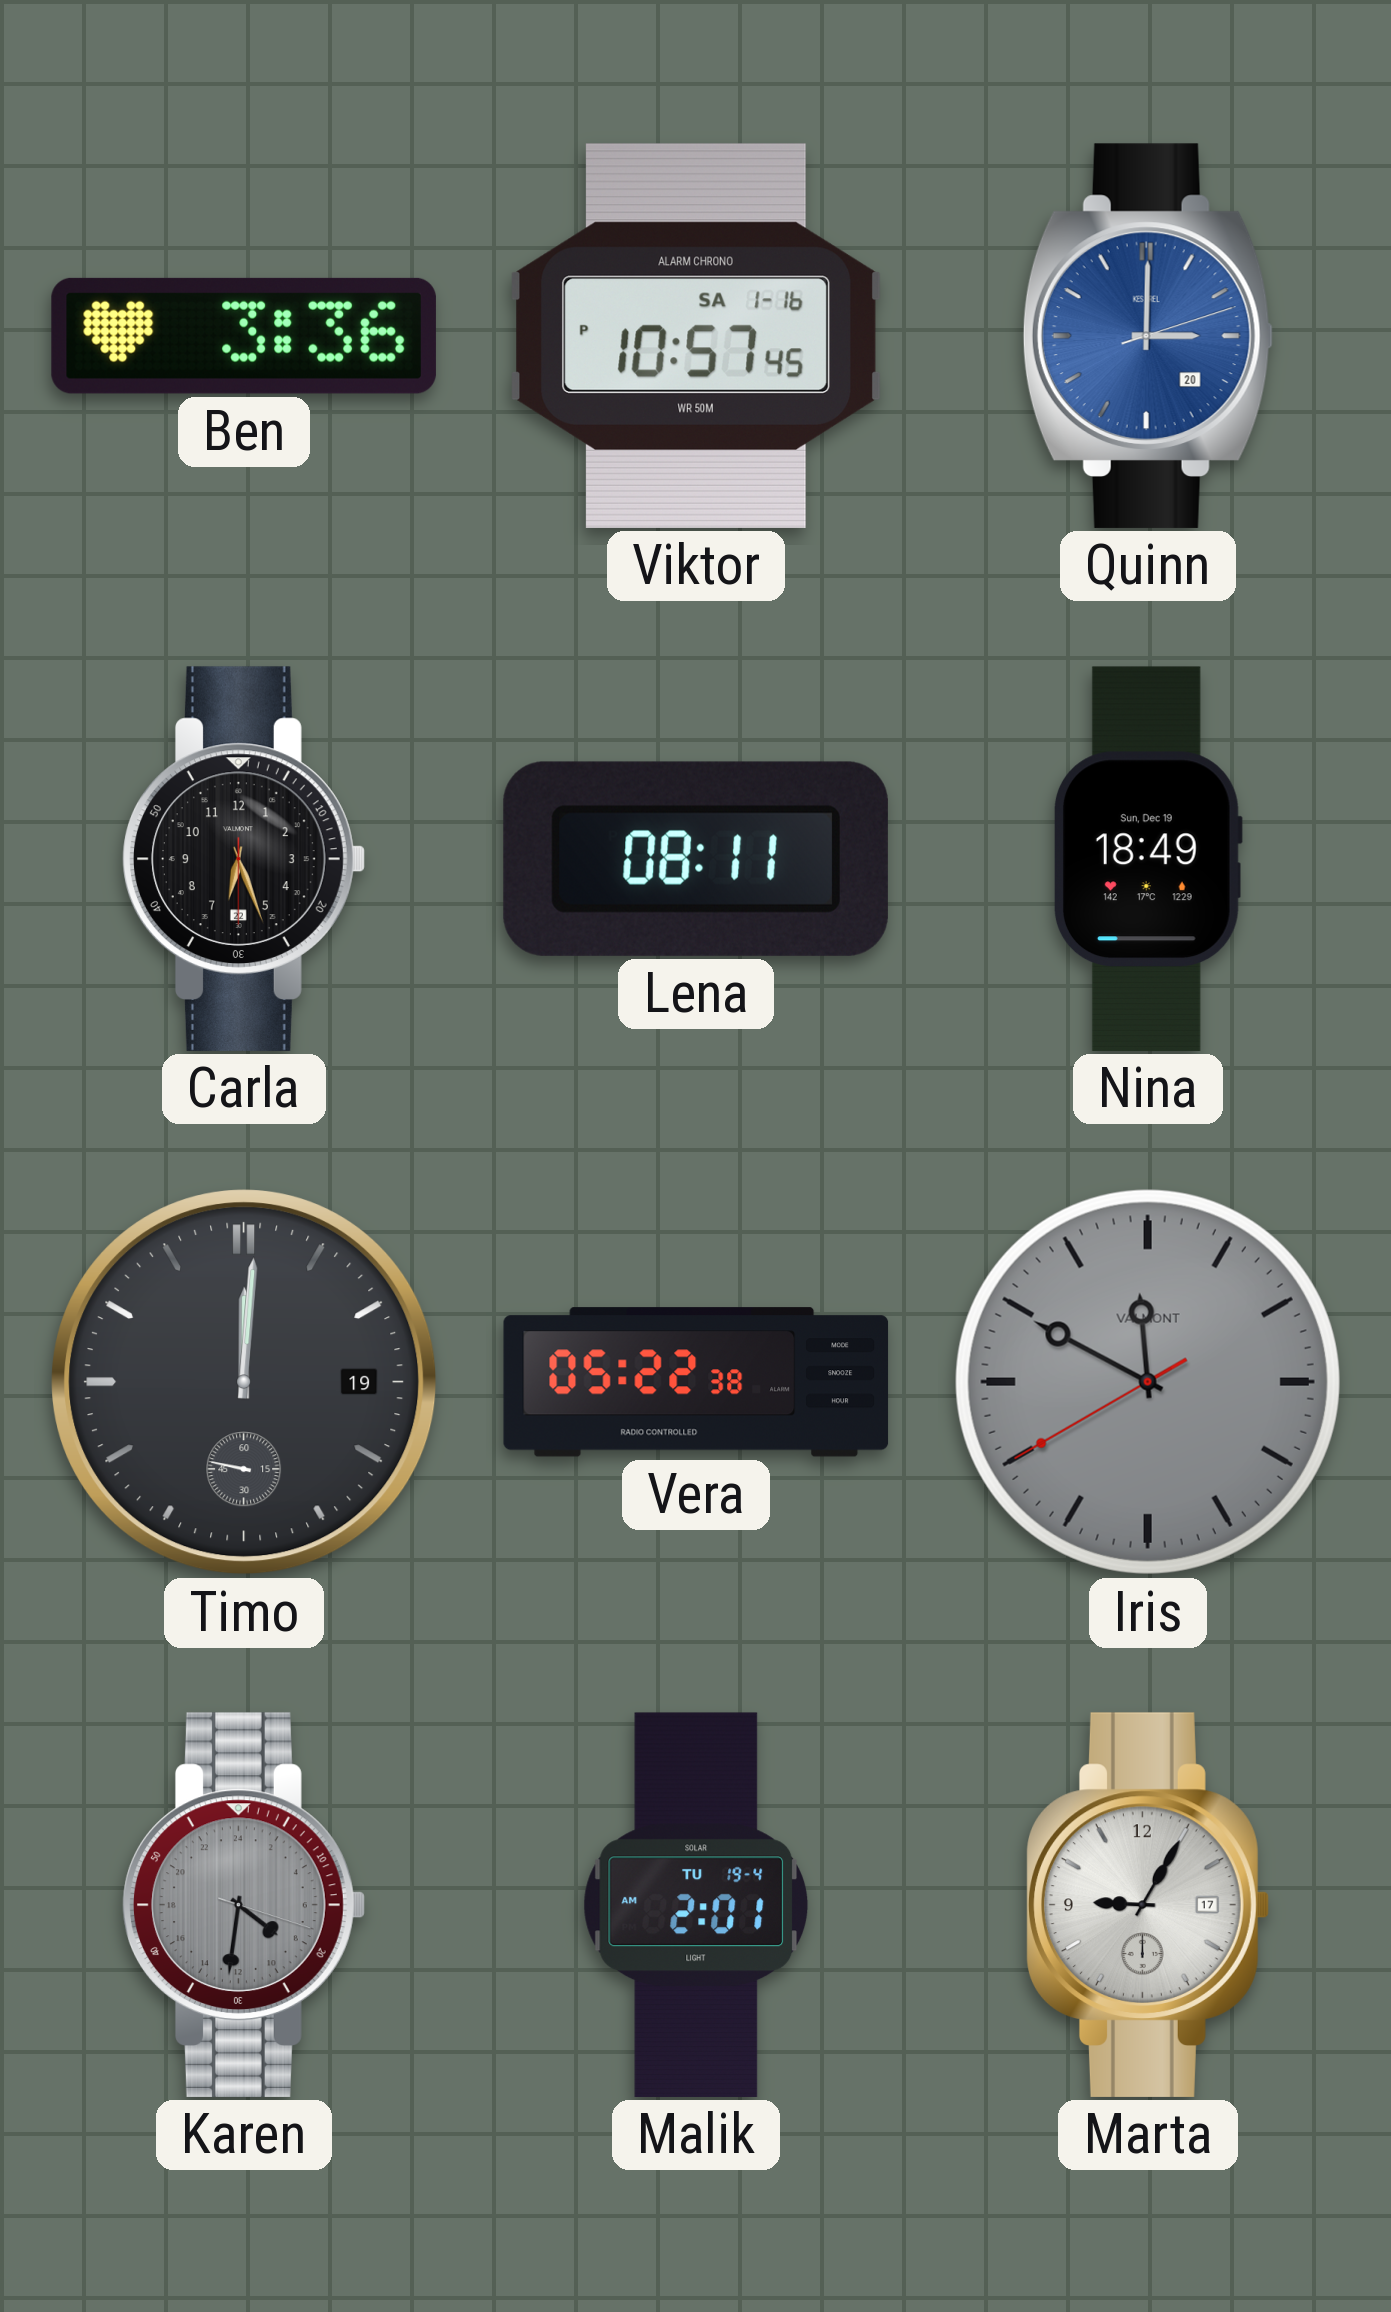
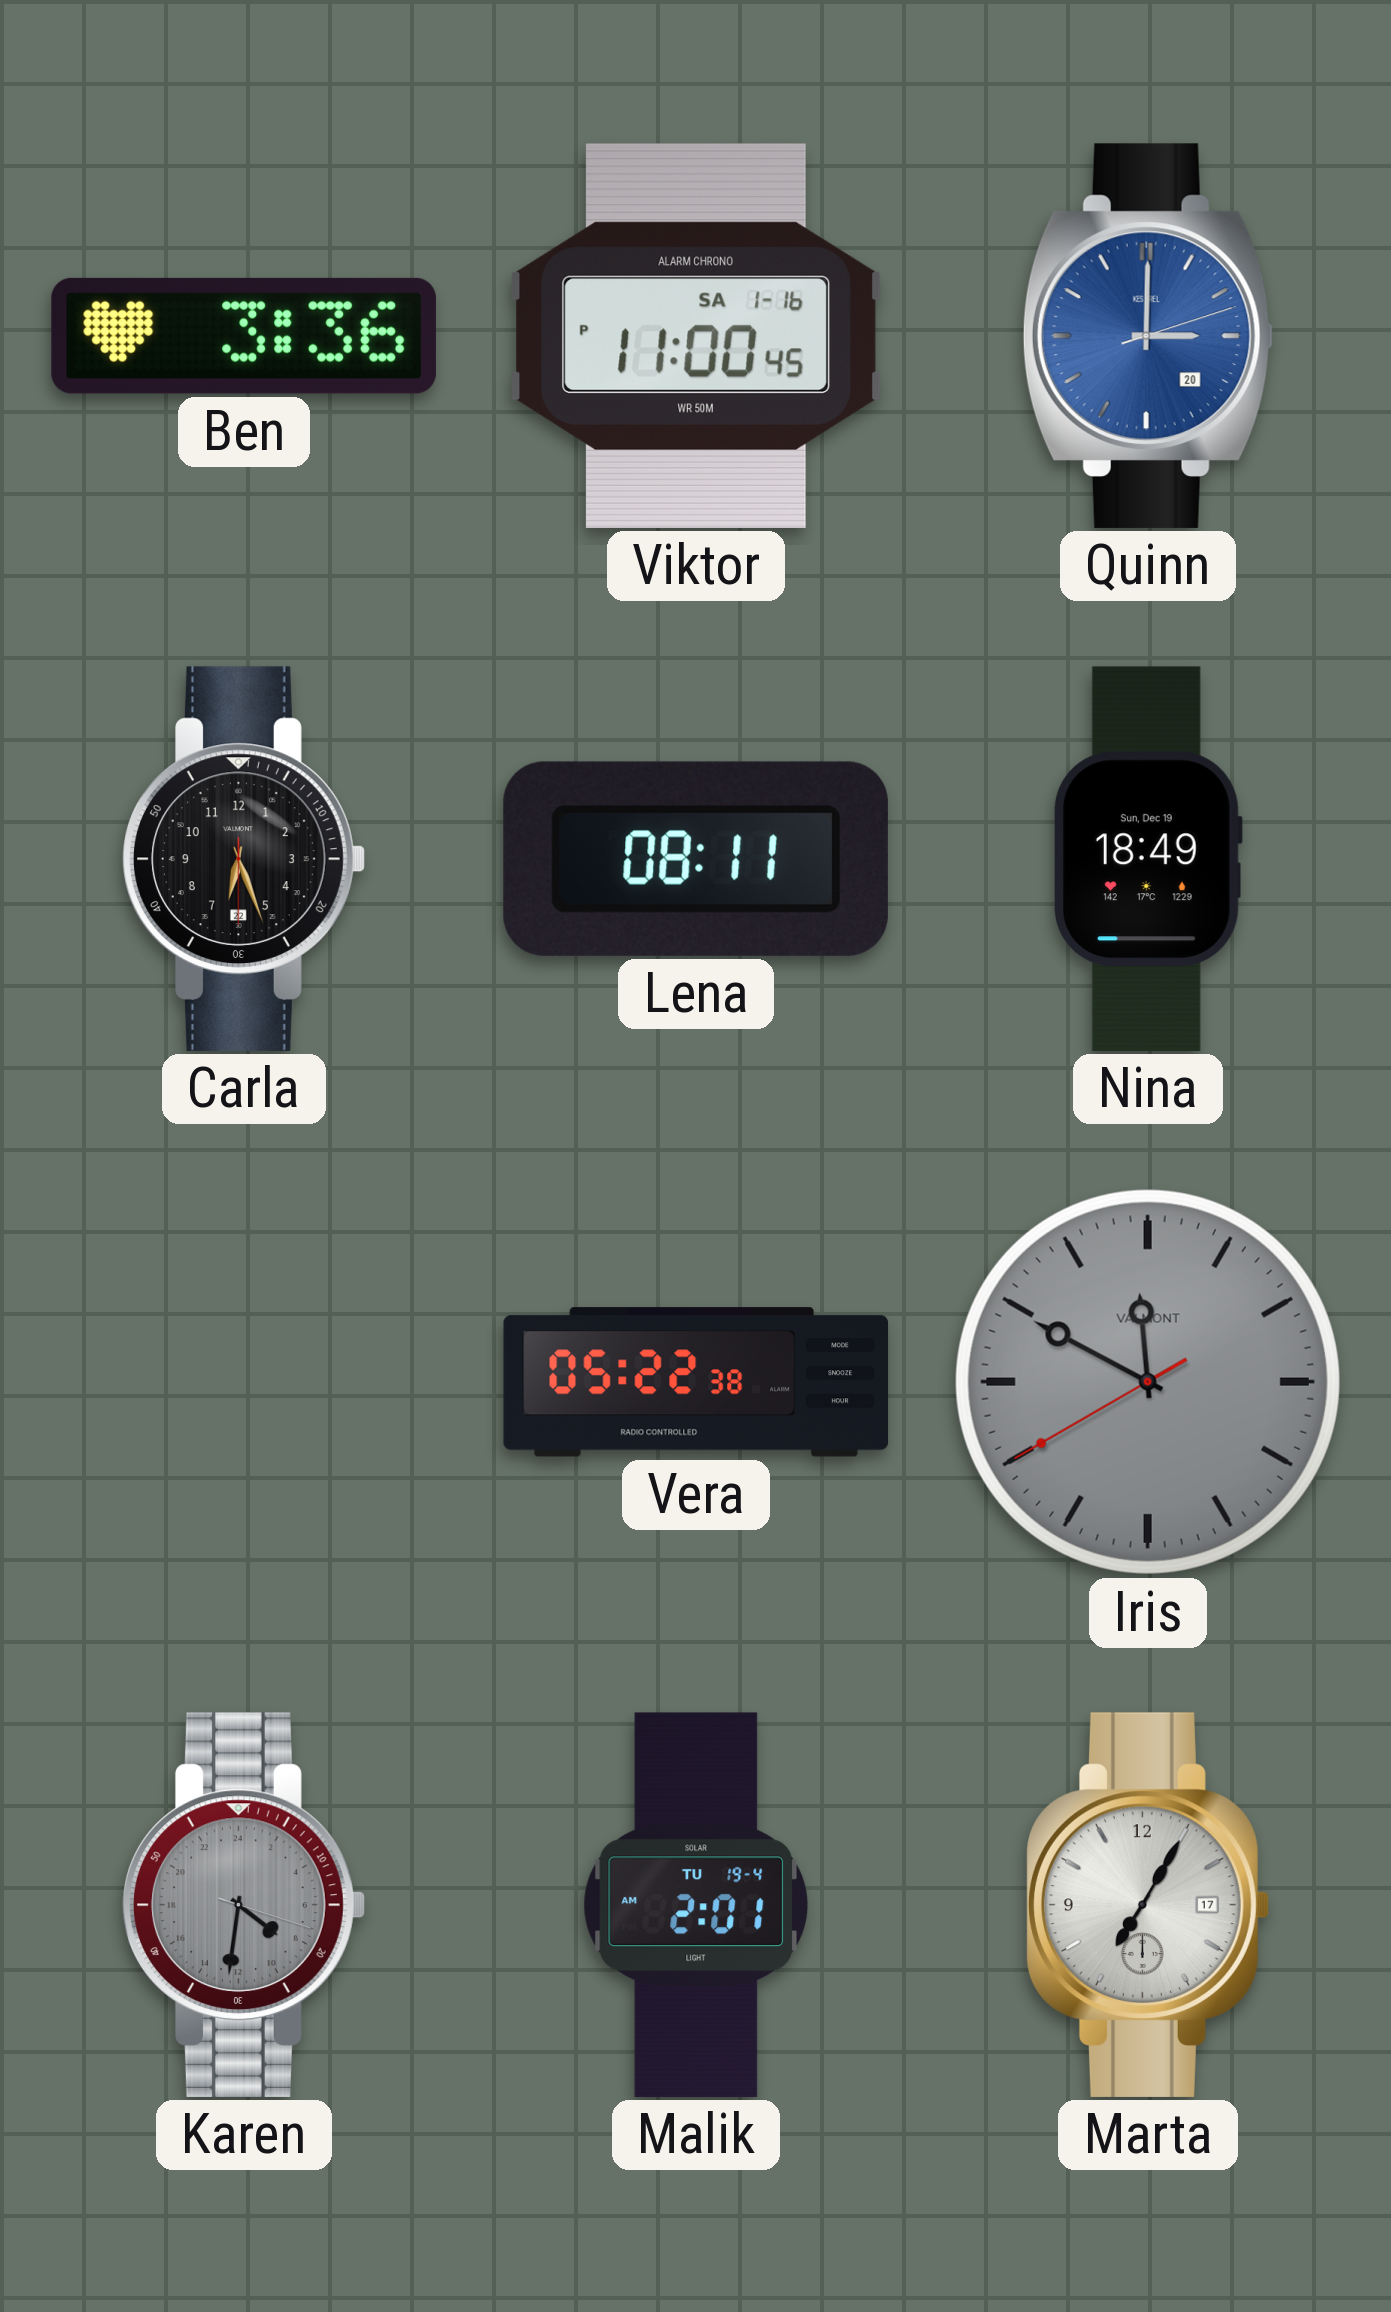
Viktor: 10:57 -> 11:00 (695, 336)
Timo: 12:00 -> none (244, 1382)
Marta: 9:05 -> 7:05 (1148, 1905)
